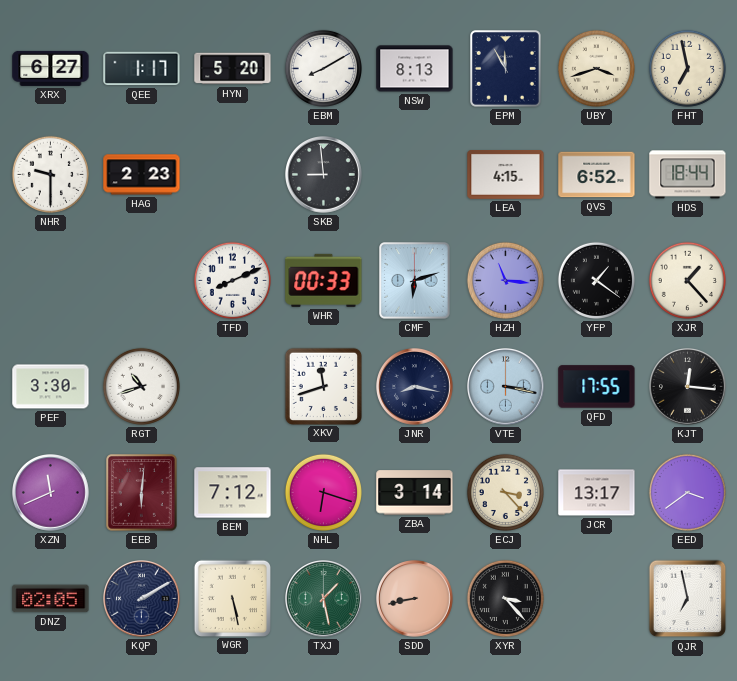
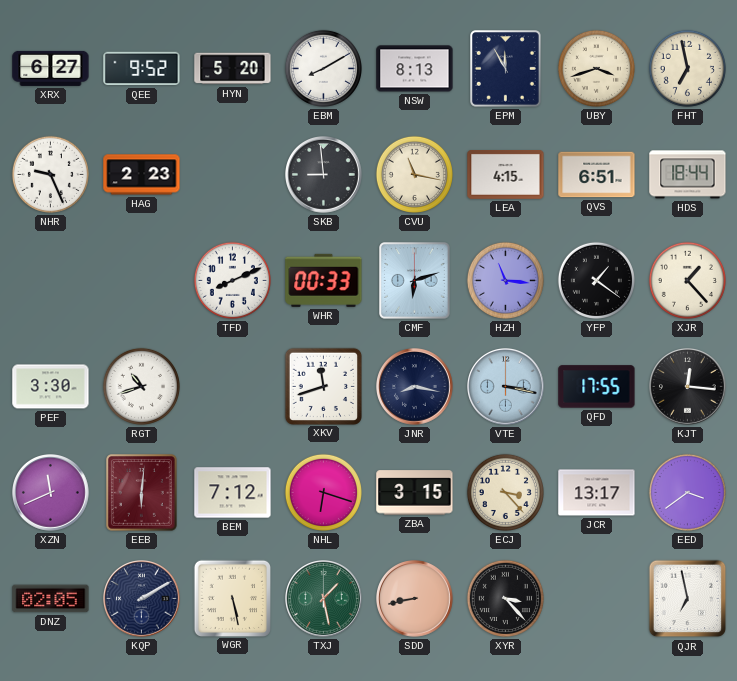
QEE: 1:17 -> 9:52 (142, 69)
NHR: 9:30 -> 9:26 (50, 174)
CVU: none -> 11:17 (414, 174)
QVS: 6:52 -> 6:51 (597, 175)
ZBA: 3:14 -> 3:15 (415, 493)
